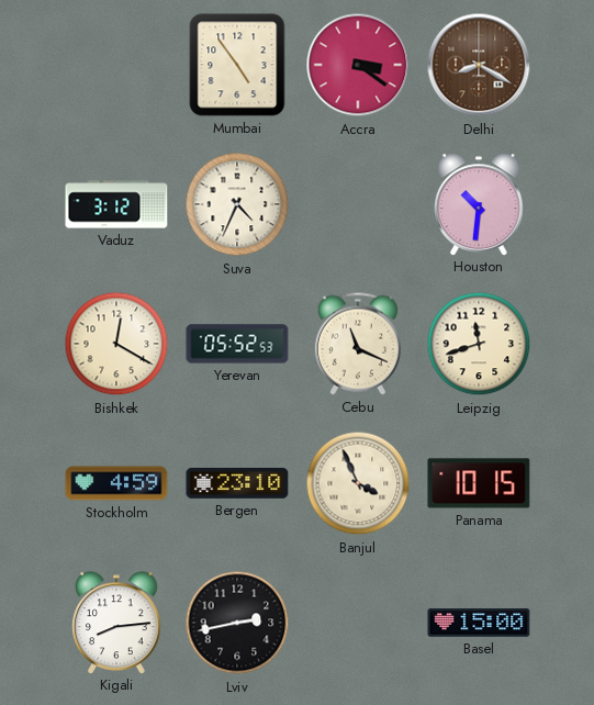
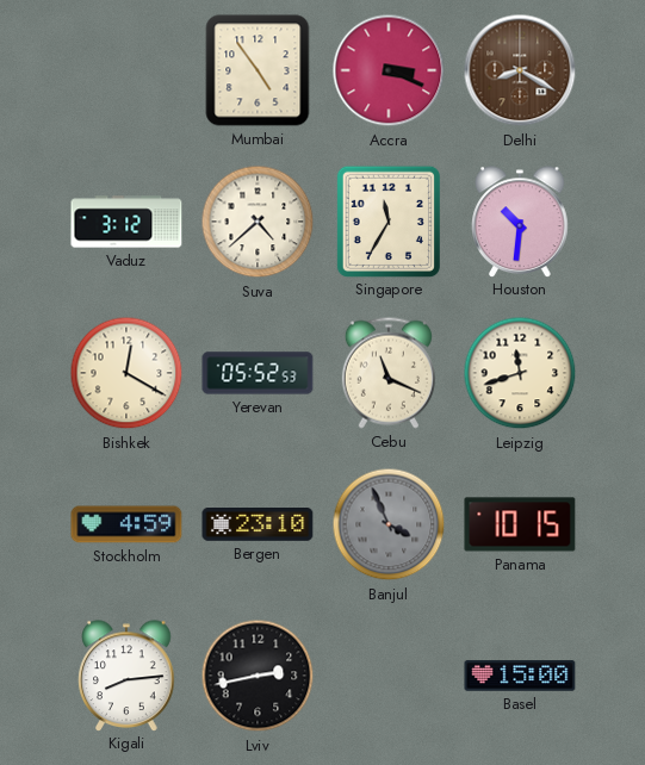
Accra: 3:21 -> 3:19 (389, 70)
Suva: 4:34 -> 4:38 (258, 222)
Singapore: none -> 11:35 (389, 220)
Banjul dial: cream -> grey (389, 524)
